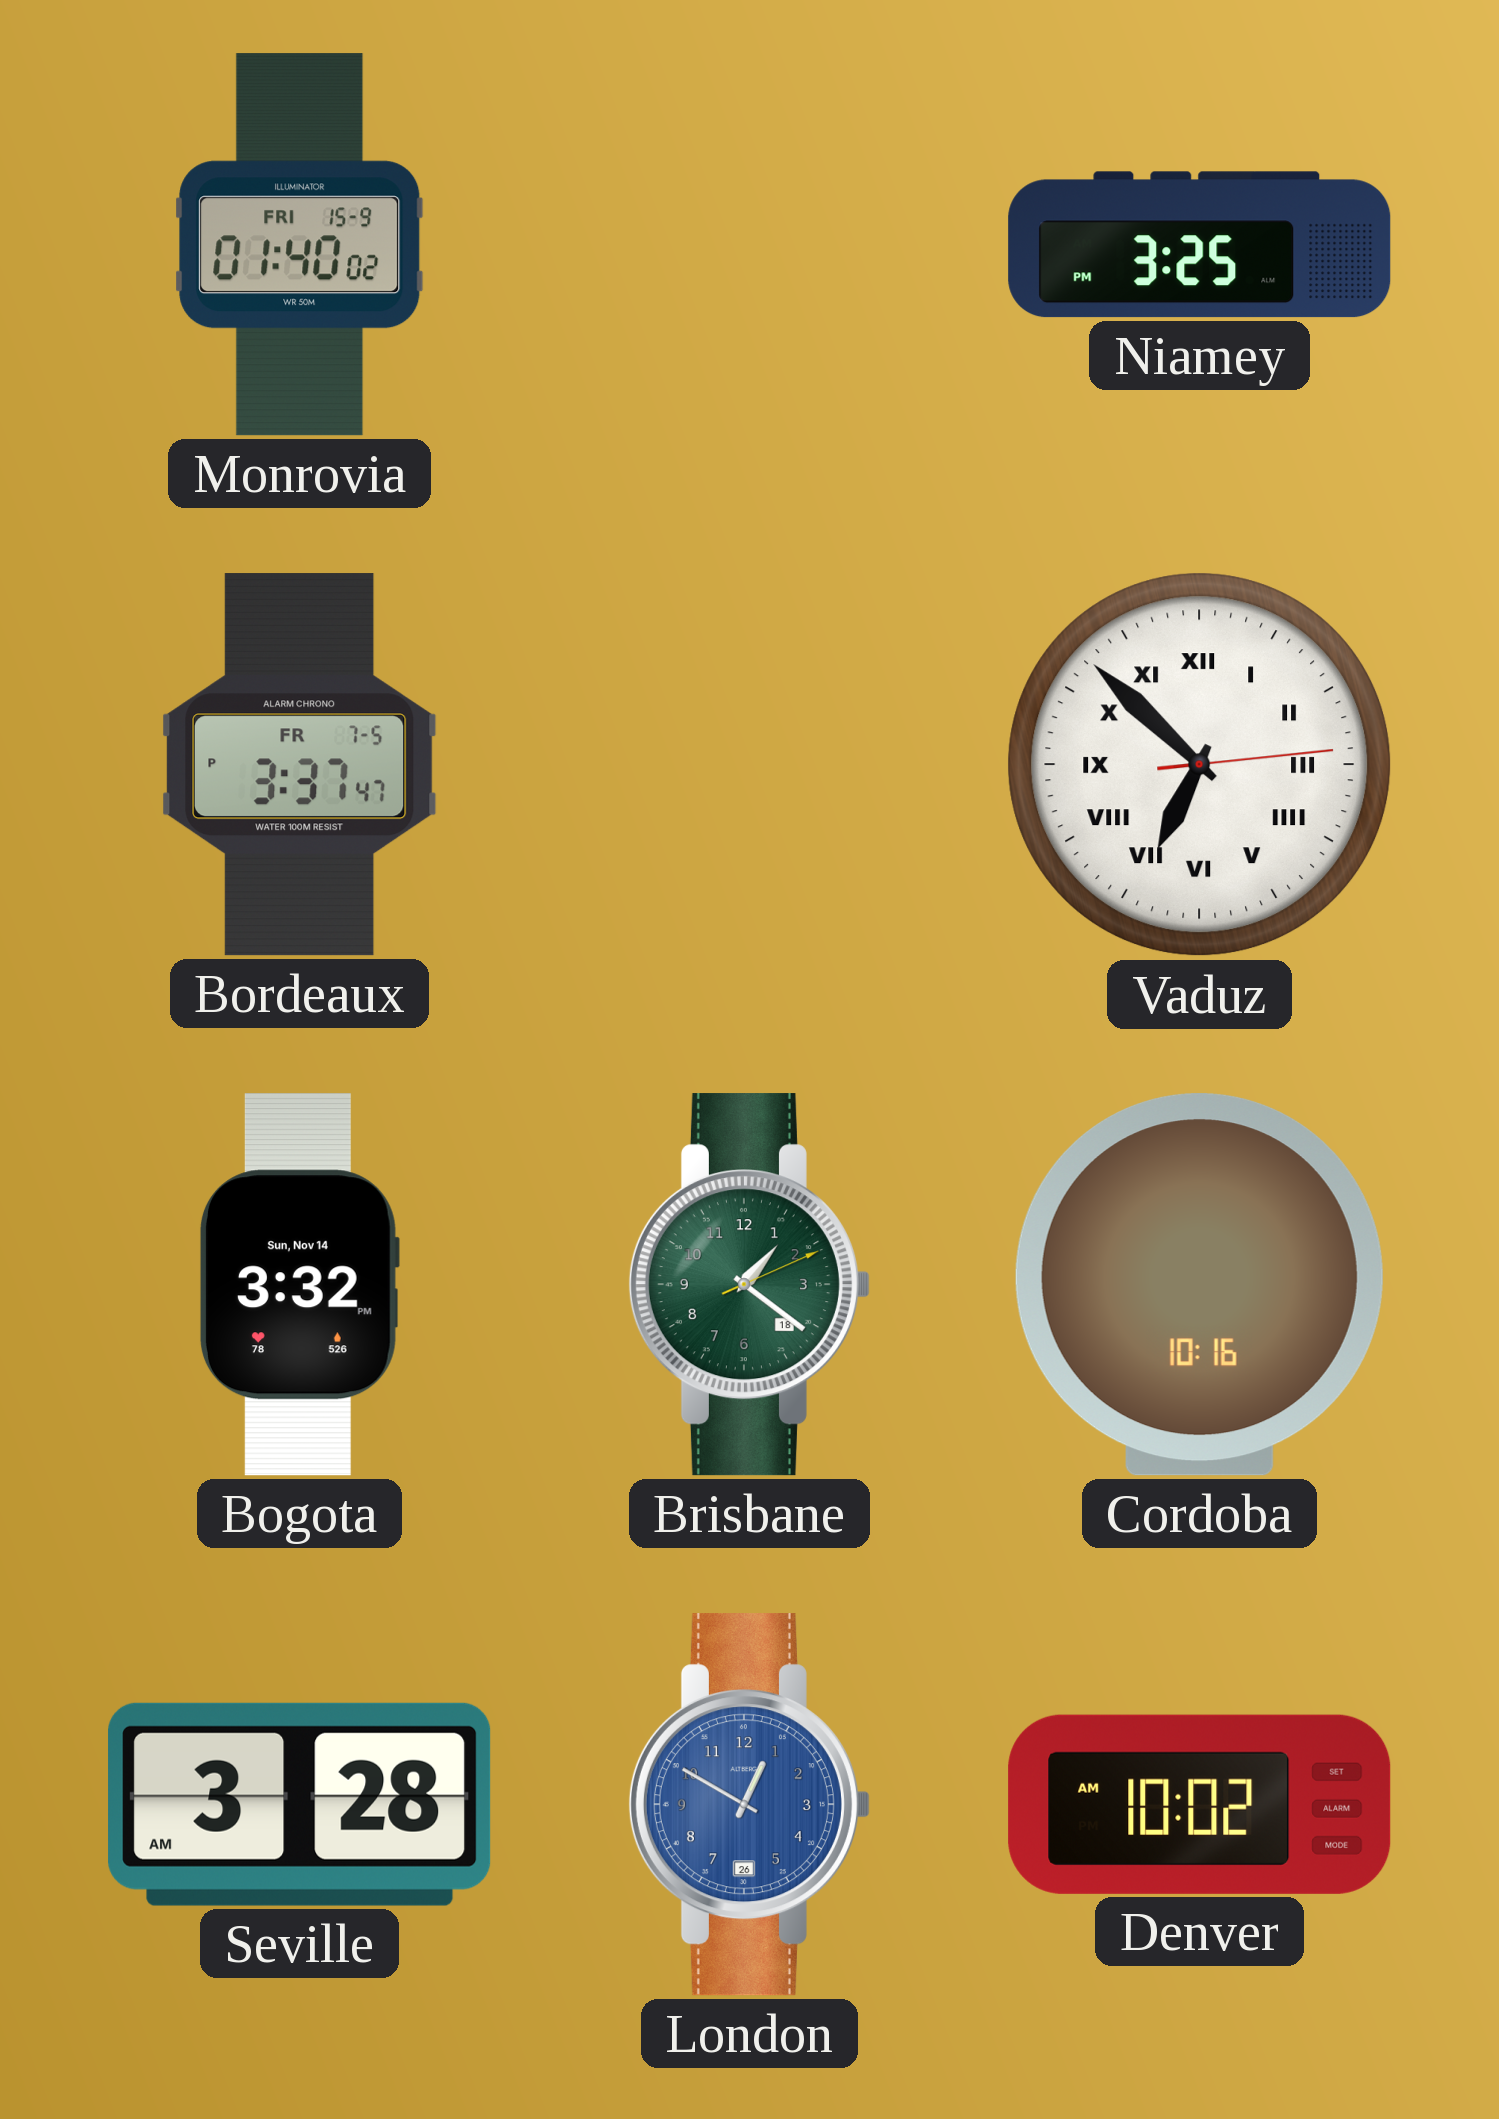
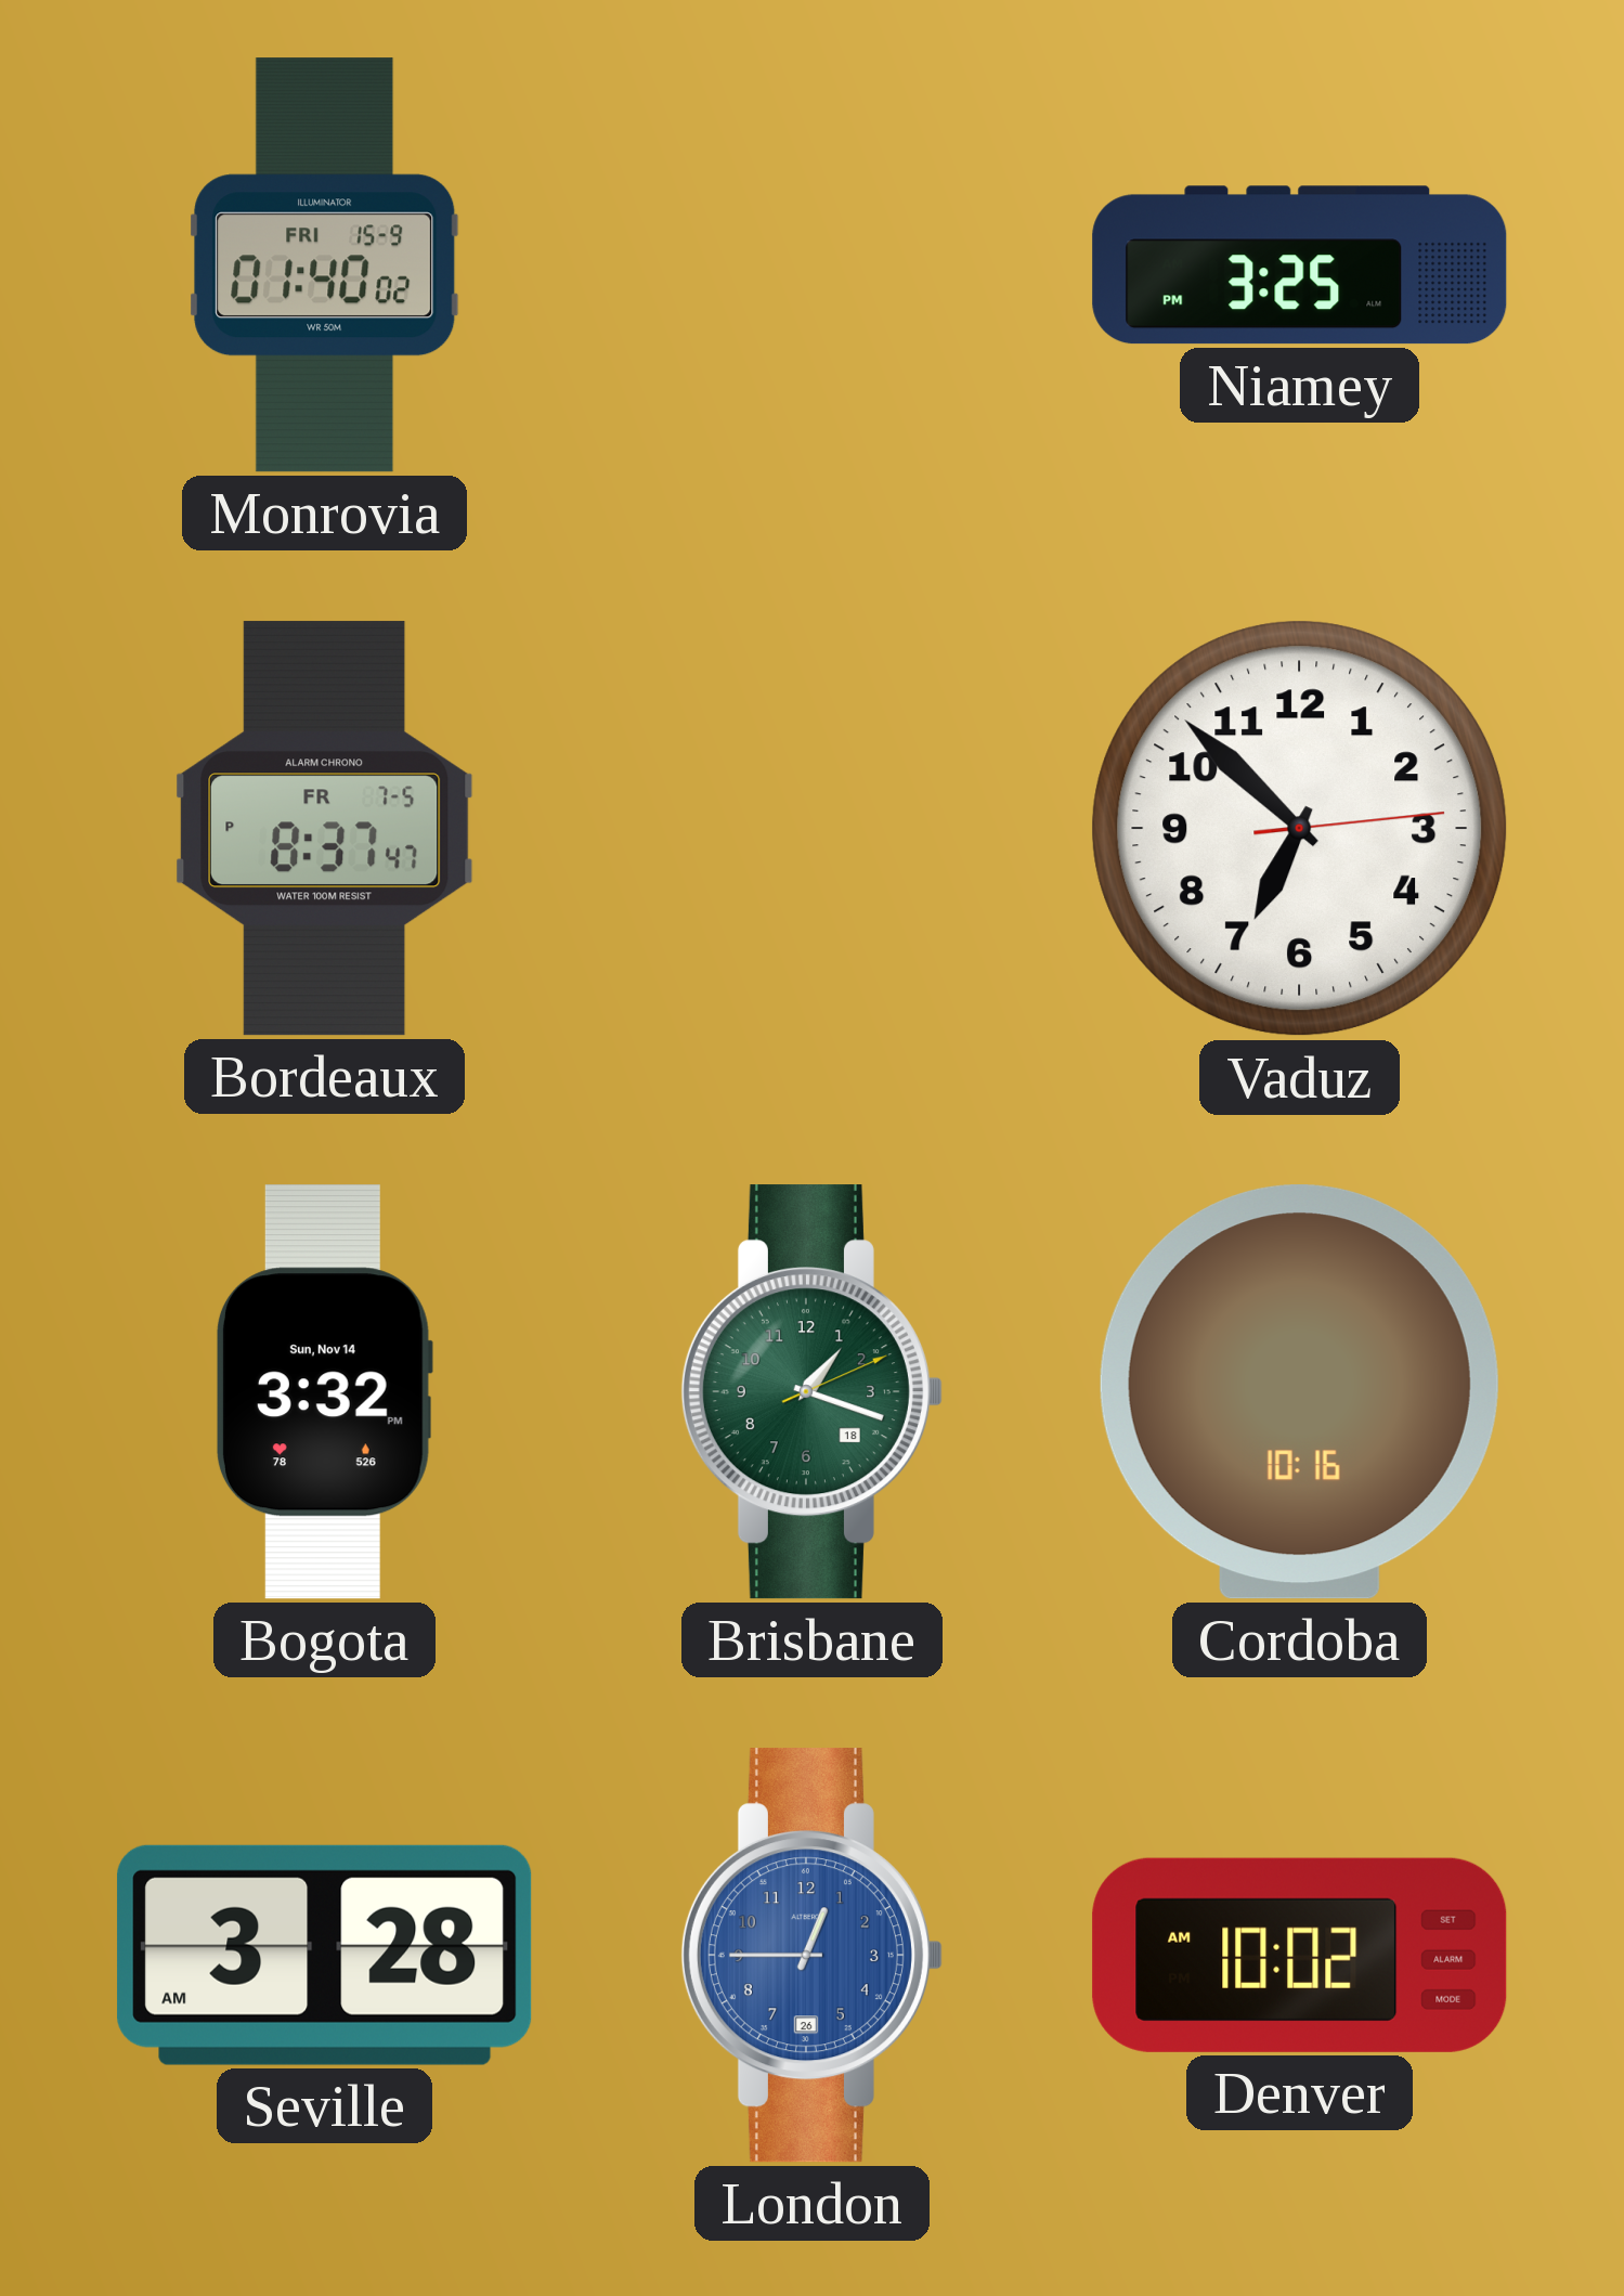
Bordeaux: 3:37 -> 8:37 (325, 829)
Vaduz numerals: Roman -> Arabic (1300, 829)
Brisbane: 1:21 -> 1:18 (811, 1392)
London: 12:50 -> 12:45 (811, 1956)
